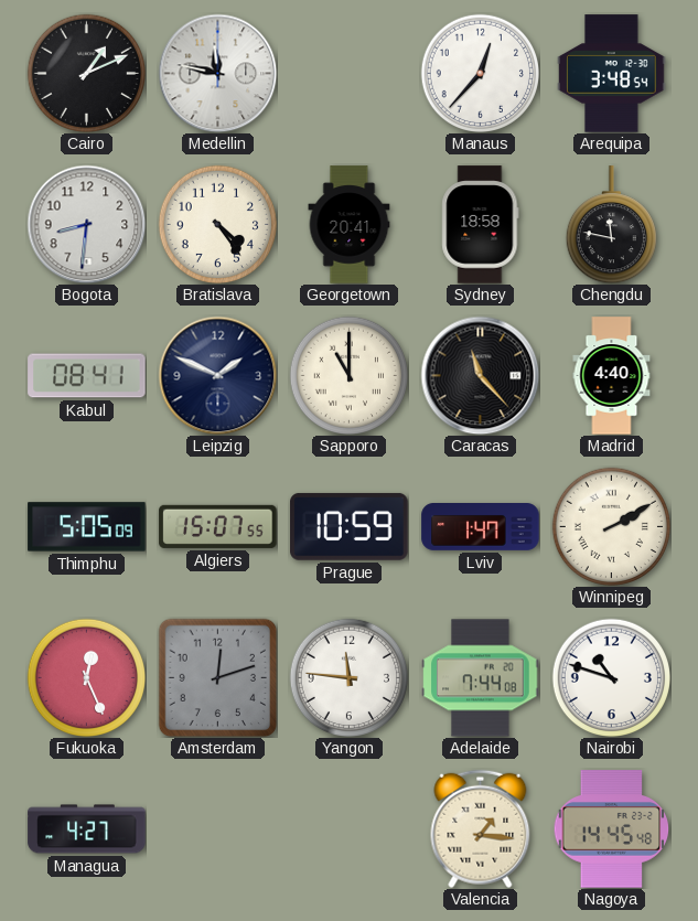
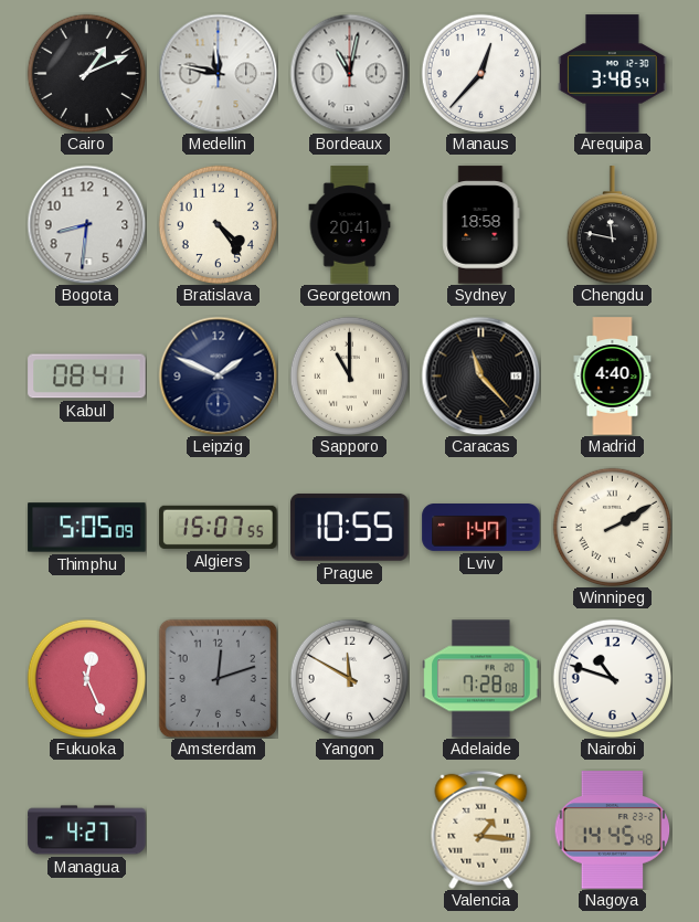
Bordeaux: none -> 11:02 (349, 73)
Prague: 10:59 -> 10:55 (350, 527)
Yangon: 11:46 -> 11:50 (349, 678)
Adelaide: 7:44 -> 7:28 (481, 679)
